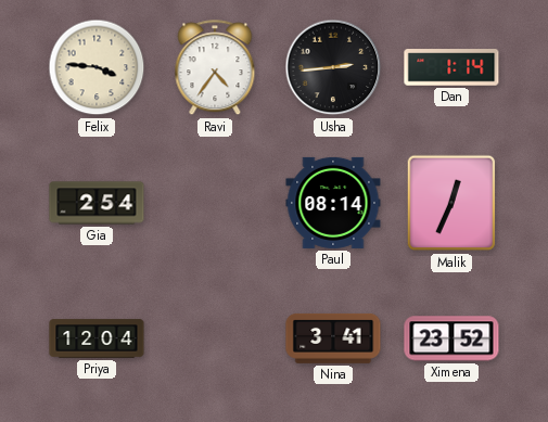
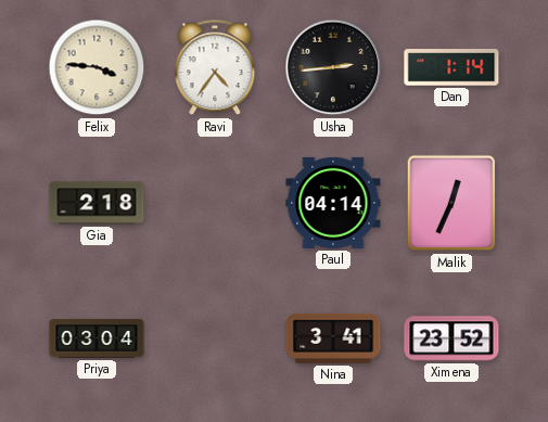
Gia: 2:54 -> 2:18 (97, 203)
Paul: 08:14 -> 04:14 (333, 203)
Priya: 12:04 -> 03:04 (97, 338)
